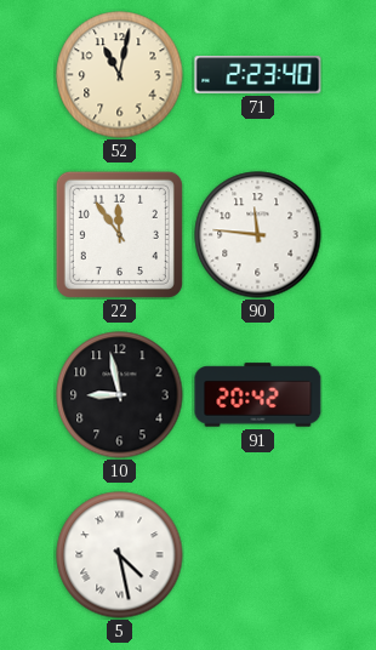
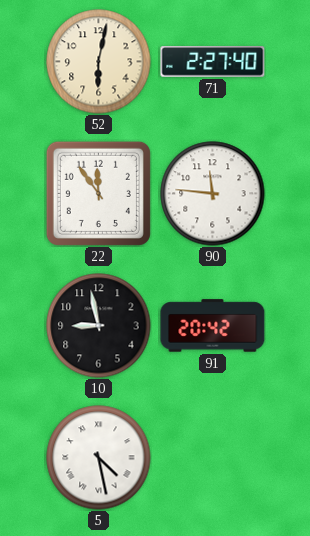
52: 11:02 -> 6:02 (99, 62)
71: 2:23 -> 2:27 (213, 62)
